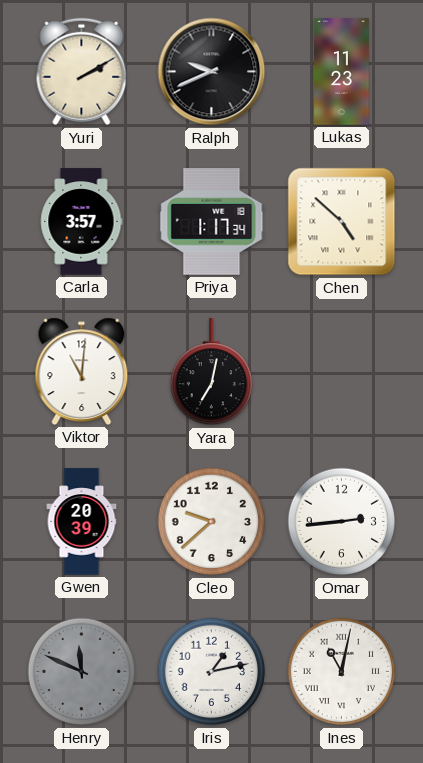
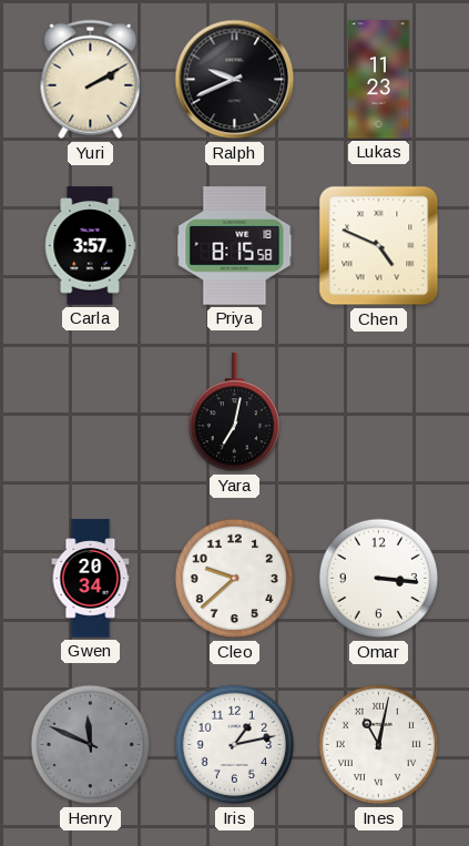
Priya: 1:17 -> 8:15 (235, 246)
Chen: 4:52 -> 4:49 (379, 246)
Viktor: 11:01 -> none (82, 371)
Gwen: 20:39 -> 20:34 (91, 579)
Omar: 2:44 -> 3:16 (379, 579)
